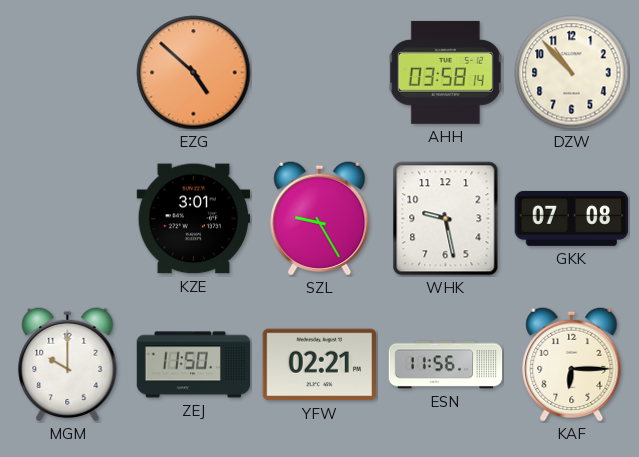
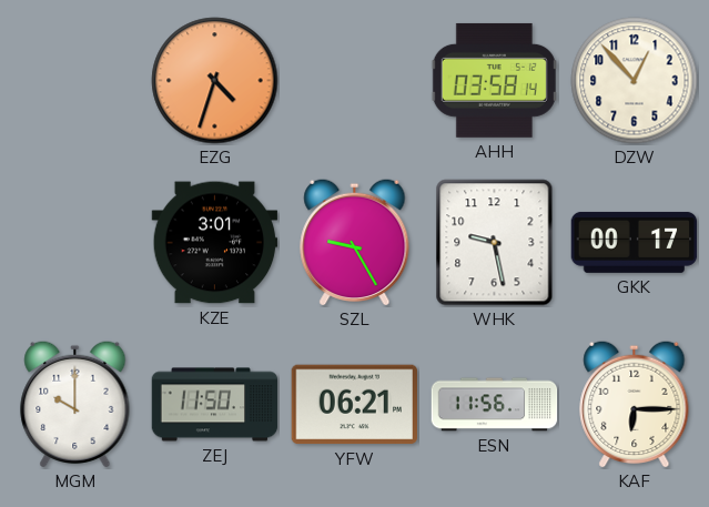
EZG: 4:52 -> 4:33 (215, 81)
DZW: 10:53 -> 12:53 (635, 81)
GKK: 07:08 -> 00:17 (635, 242)
YFW: 02:21 -> 06:21 (355, 405)
